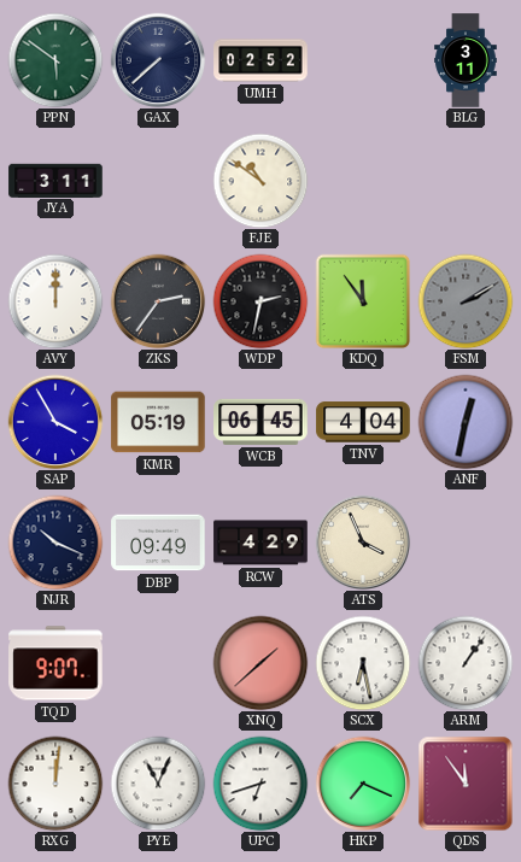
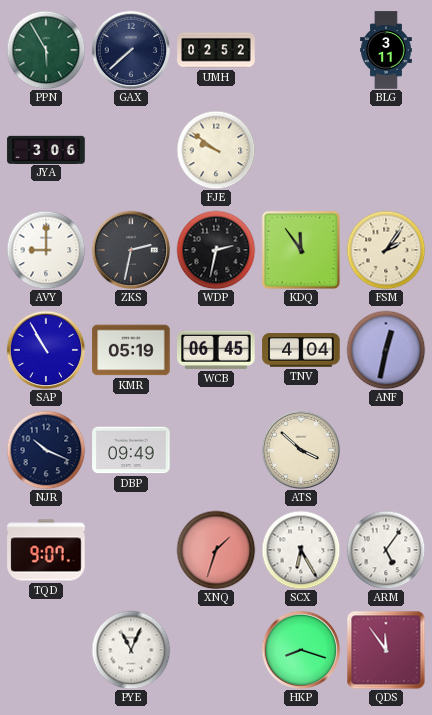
PPN: 5:51 -> 5:55 (46, 50)
JYA: 3:11 -> 3:06 (46, 149)
FJE: 10:51 -> 9:51 (216, 150)
AVY: 12:00 -> 9:00 (46, 250)
ZKS: 2:36 -> 2:32 (131, 250)
FSM: 2:10 -> 2:06 (386, 250)
FSM dial: grey -> cream (386, 250)
SAP: 3:55 -> 10:55 (46, 350)
RCW: 4:29 -> none (260, 543)
ATS: 3:56 -> 3:52 (301, 450)
XNQ: 1:38 -> 1:33 (216, 550)
SCX: 6:28 -> 6:25 (301, 550)
ARM: 1:06 -> 5:06 (386, 550)
RXG: 12:01 -> none (55, 784)
UPC: 6:42 -> none (260, 784)
HKP: 7:19 -> 8:18 (301, 650)
